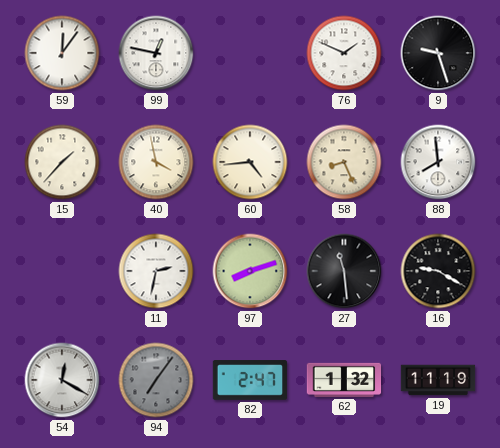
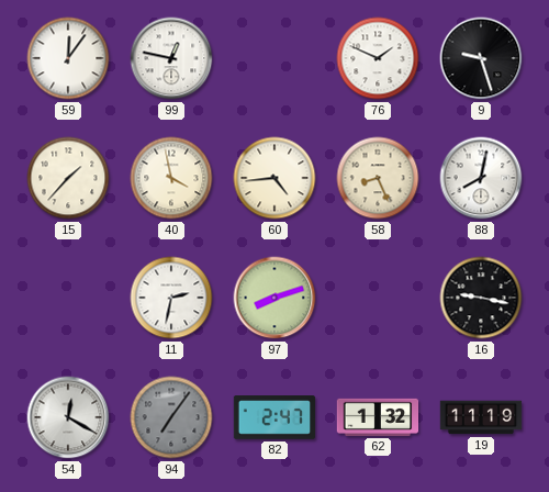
88: 7:59 -> 8:02 (481, 178)
27: 11:29 -> none (344, 271)
16: 9:20 -> 9:17 (481, 298)
